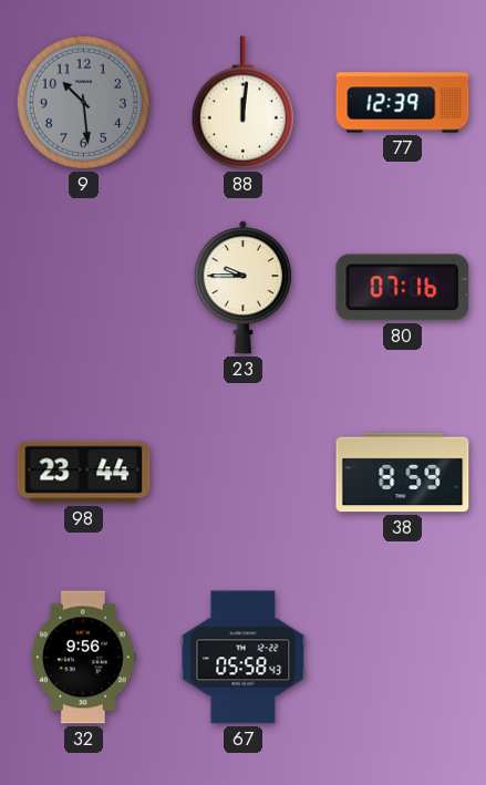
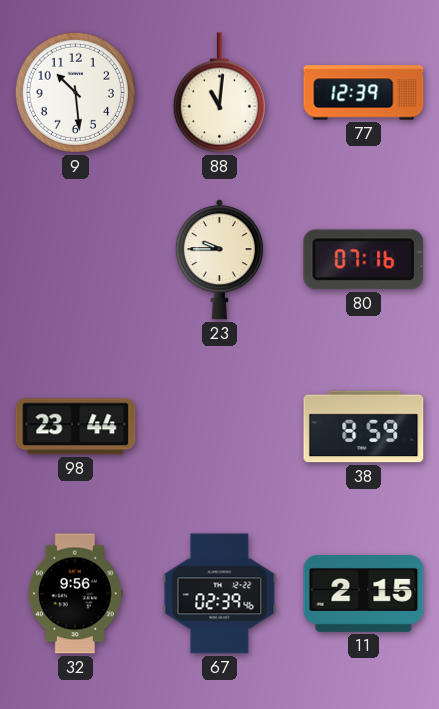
9 dial: grey -> white (75, 92)
88: 12:01 -> 11:01 (219, 93)
67: 05:58 -> 02:39 (220, 594)
11: none -> 2:15 (364, 593)
